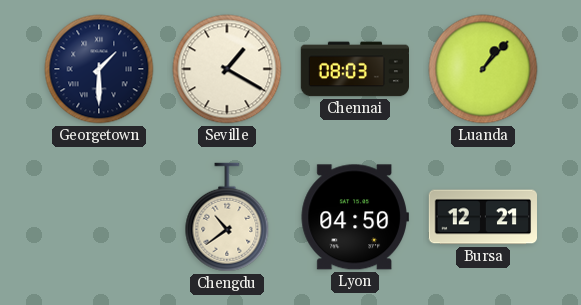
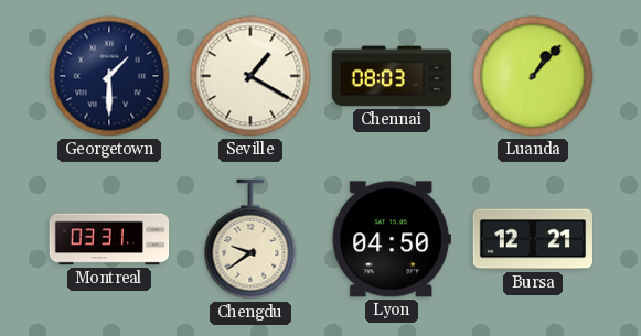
Montreal: none -> 03:31 (109, 239)
Chengdu: 10:39 -> 9:39 (250, 239)
